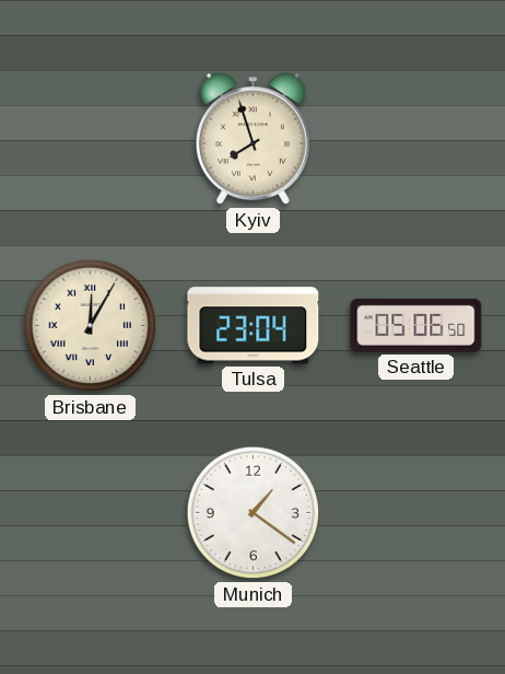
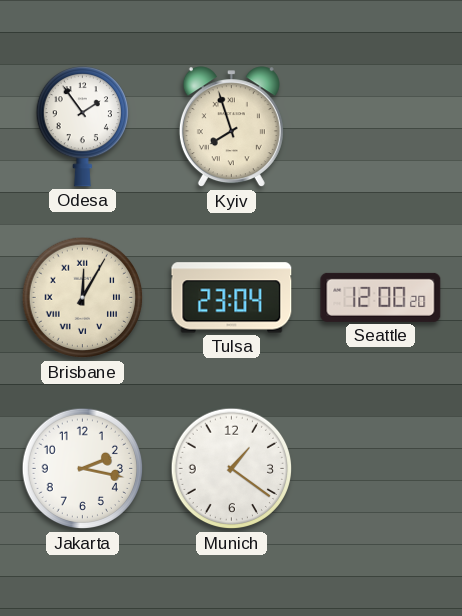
Odesa: none -> 1:54 (82, 127)
Seattle: 05:06 -> 12:00 (381, 297)
Jakarta: none -> 2:17 (83, 469)
